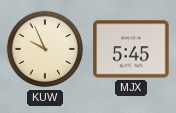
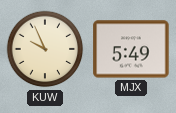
MJX: 5:45 -> 5:49 (131, 49)
